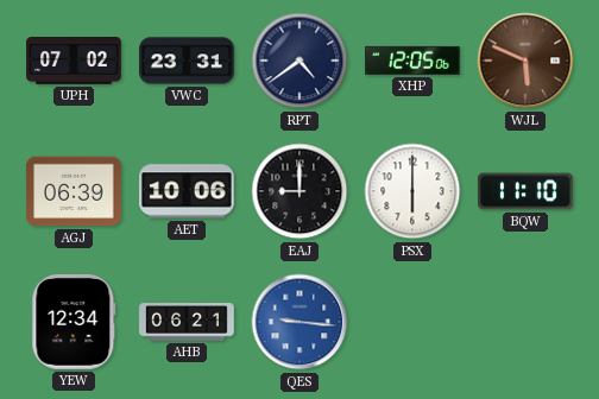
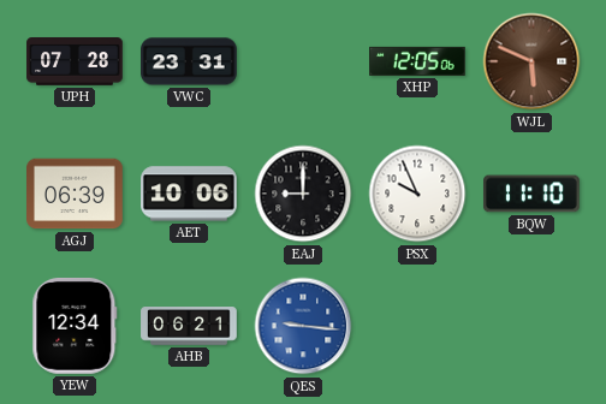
UPH: 07:02 -> 07:28 (75, 61)
RPT: 4:39 -> none (299, 61)
PSX: 6:00 -> 9:56 (417, 194)
